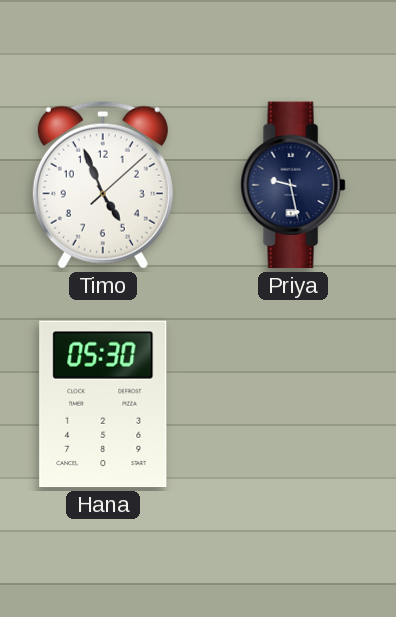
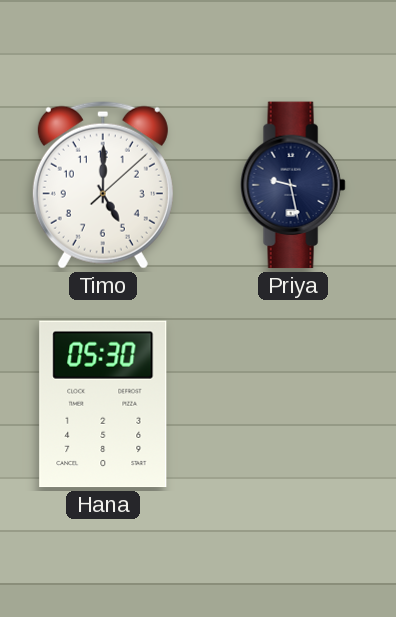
Timo: 4:56 -> 5:00 (103, 185)
